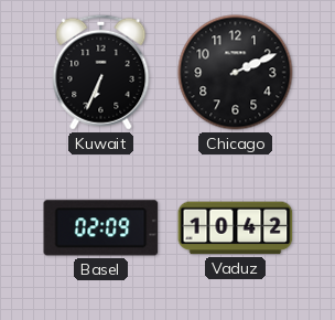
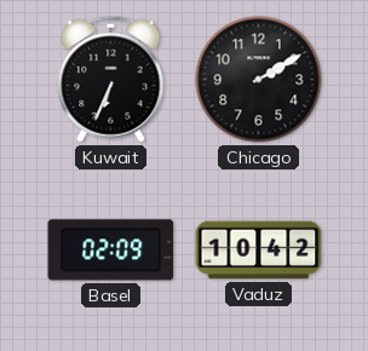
Chicago: 2:11 -> 2:10 (259, 80)
